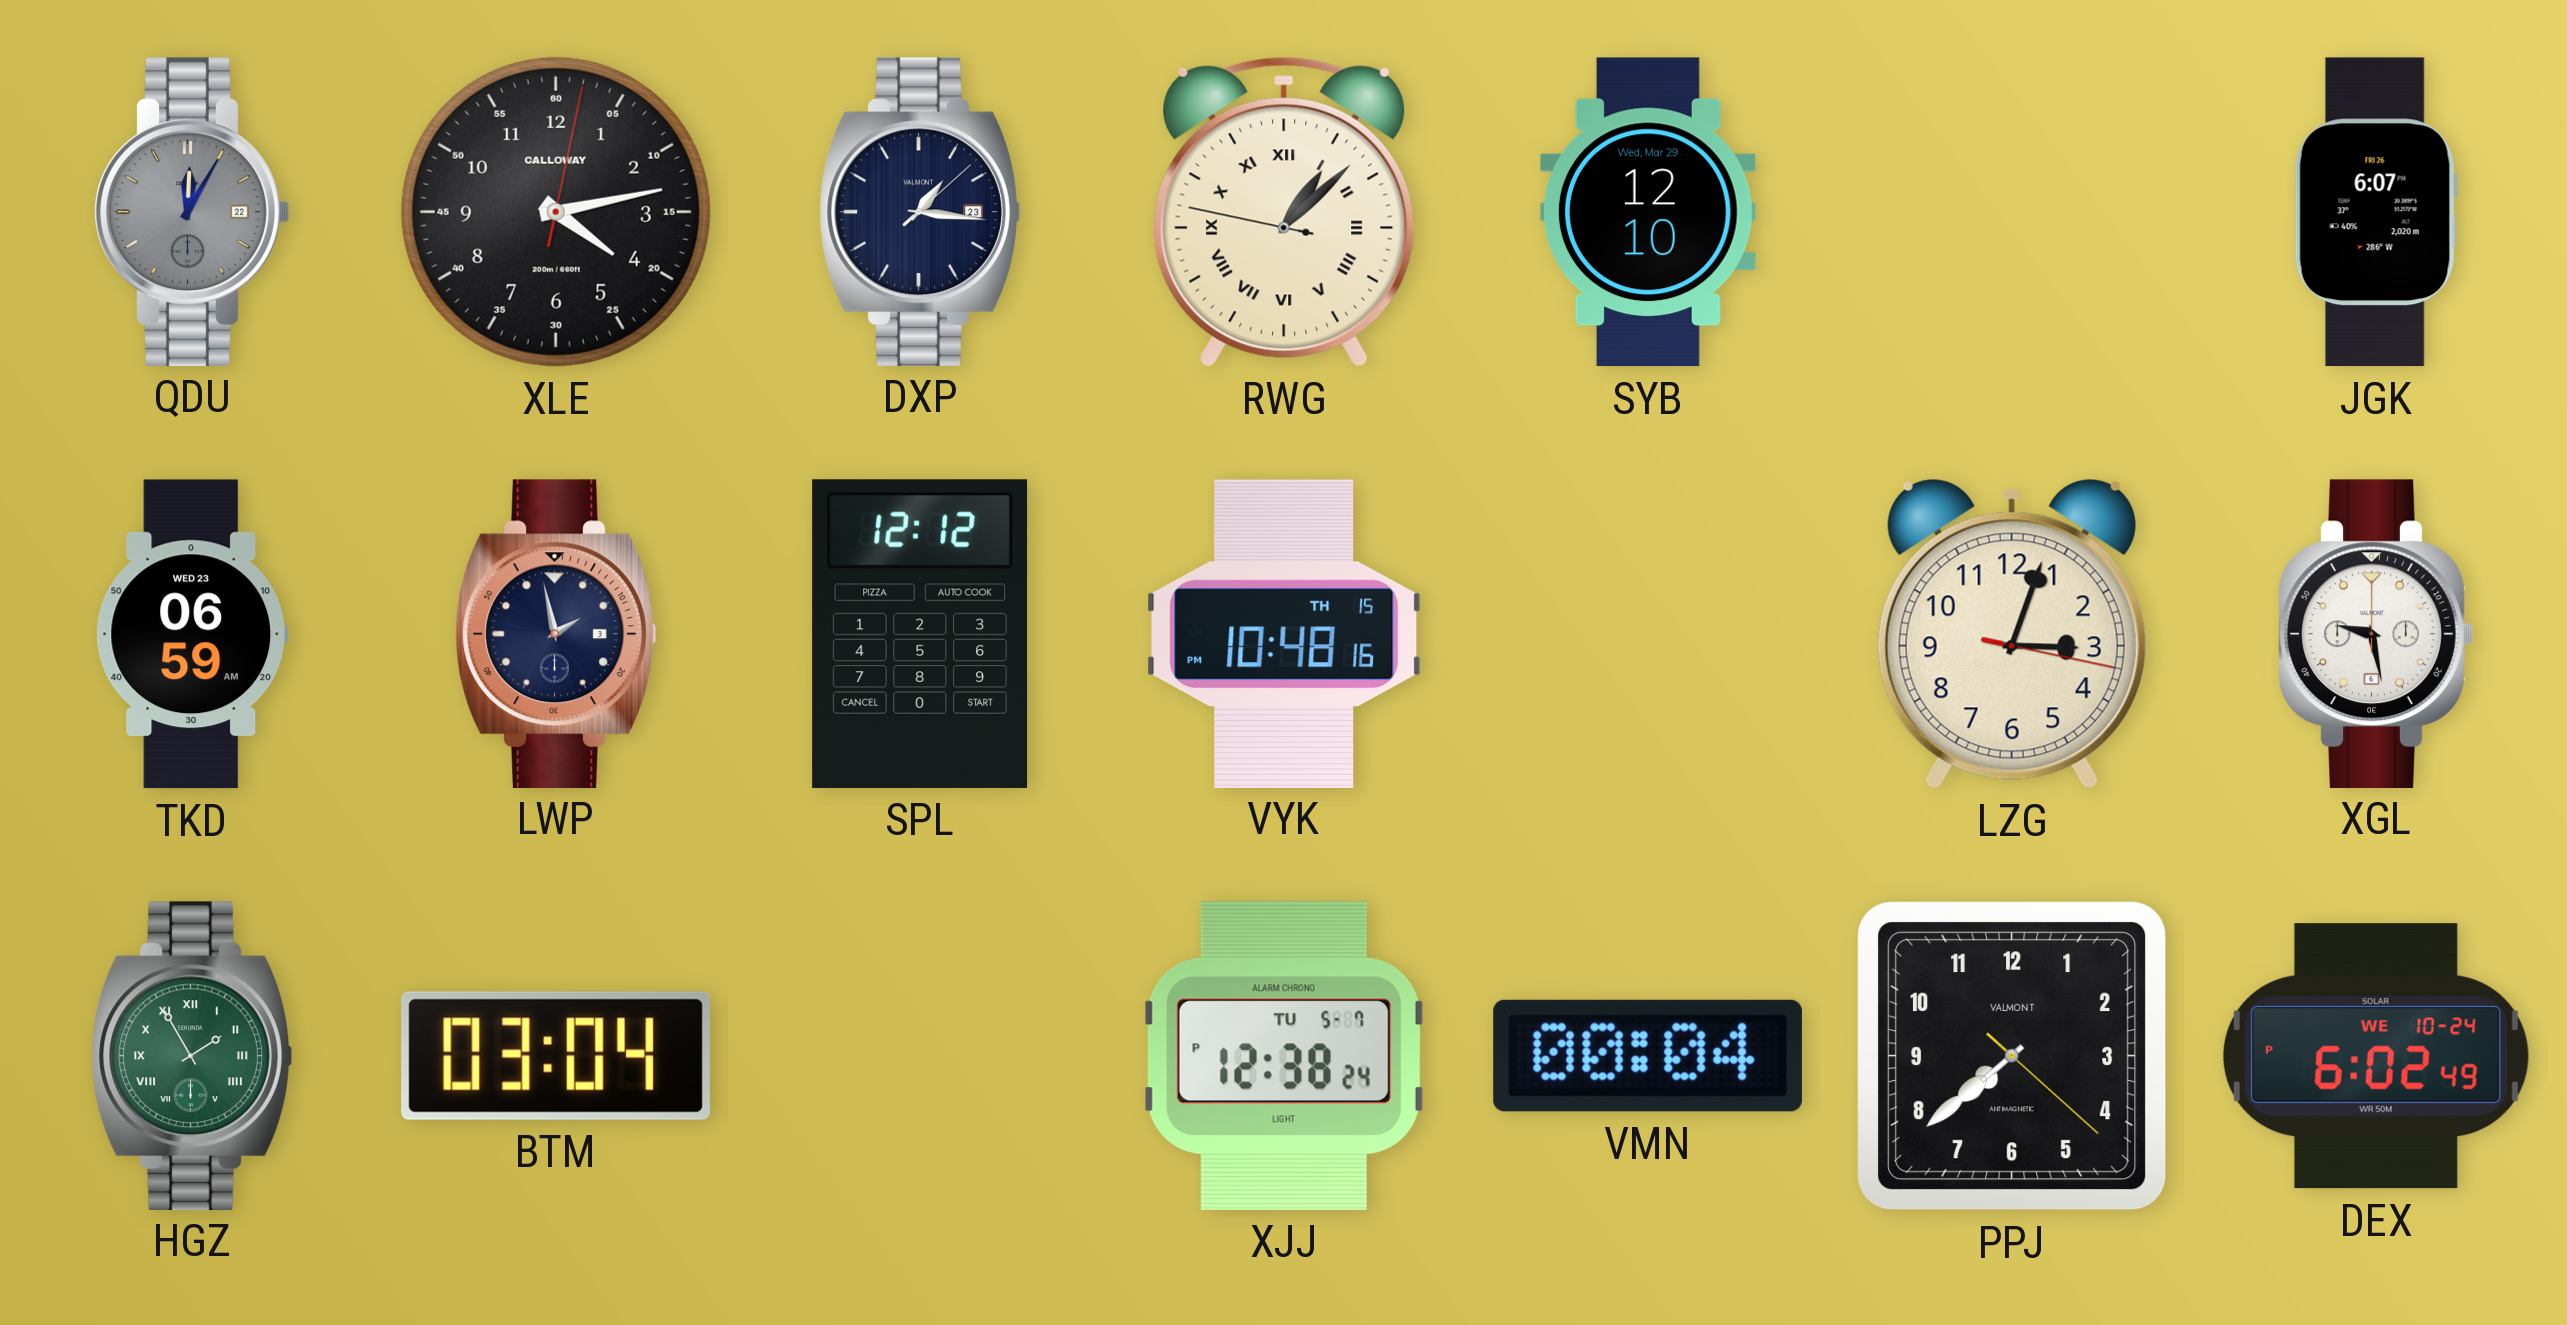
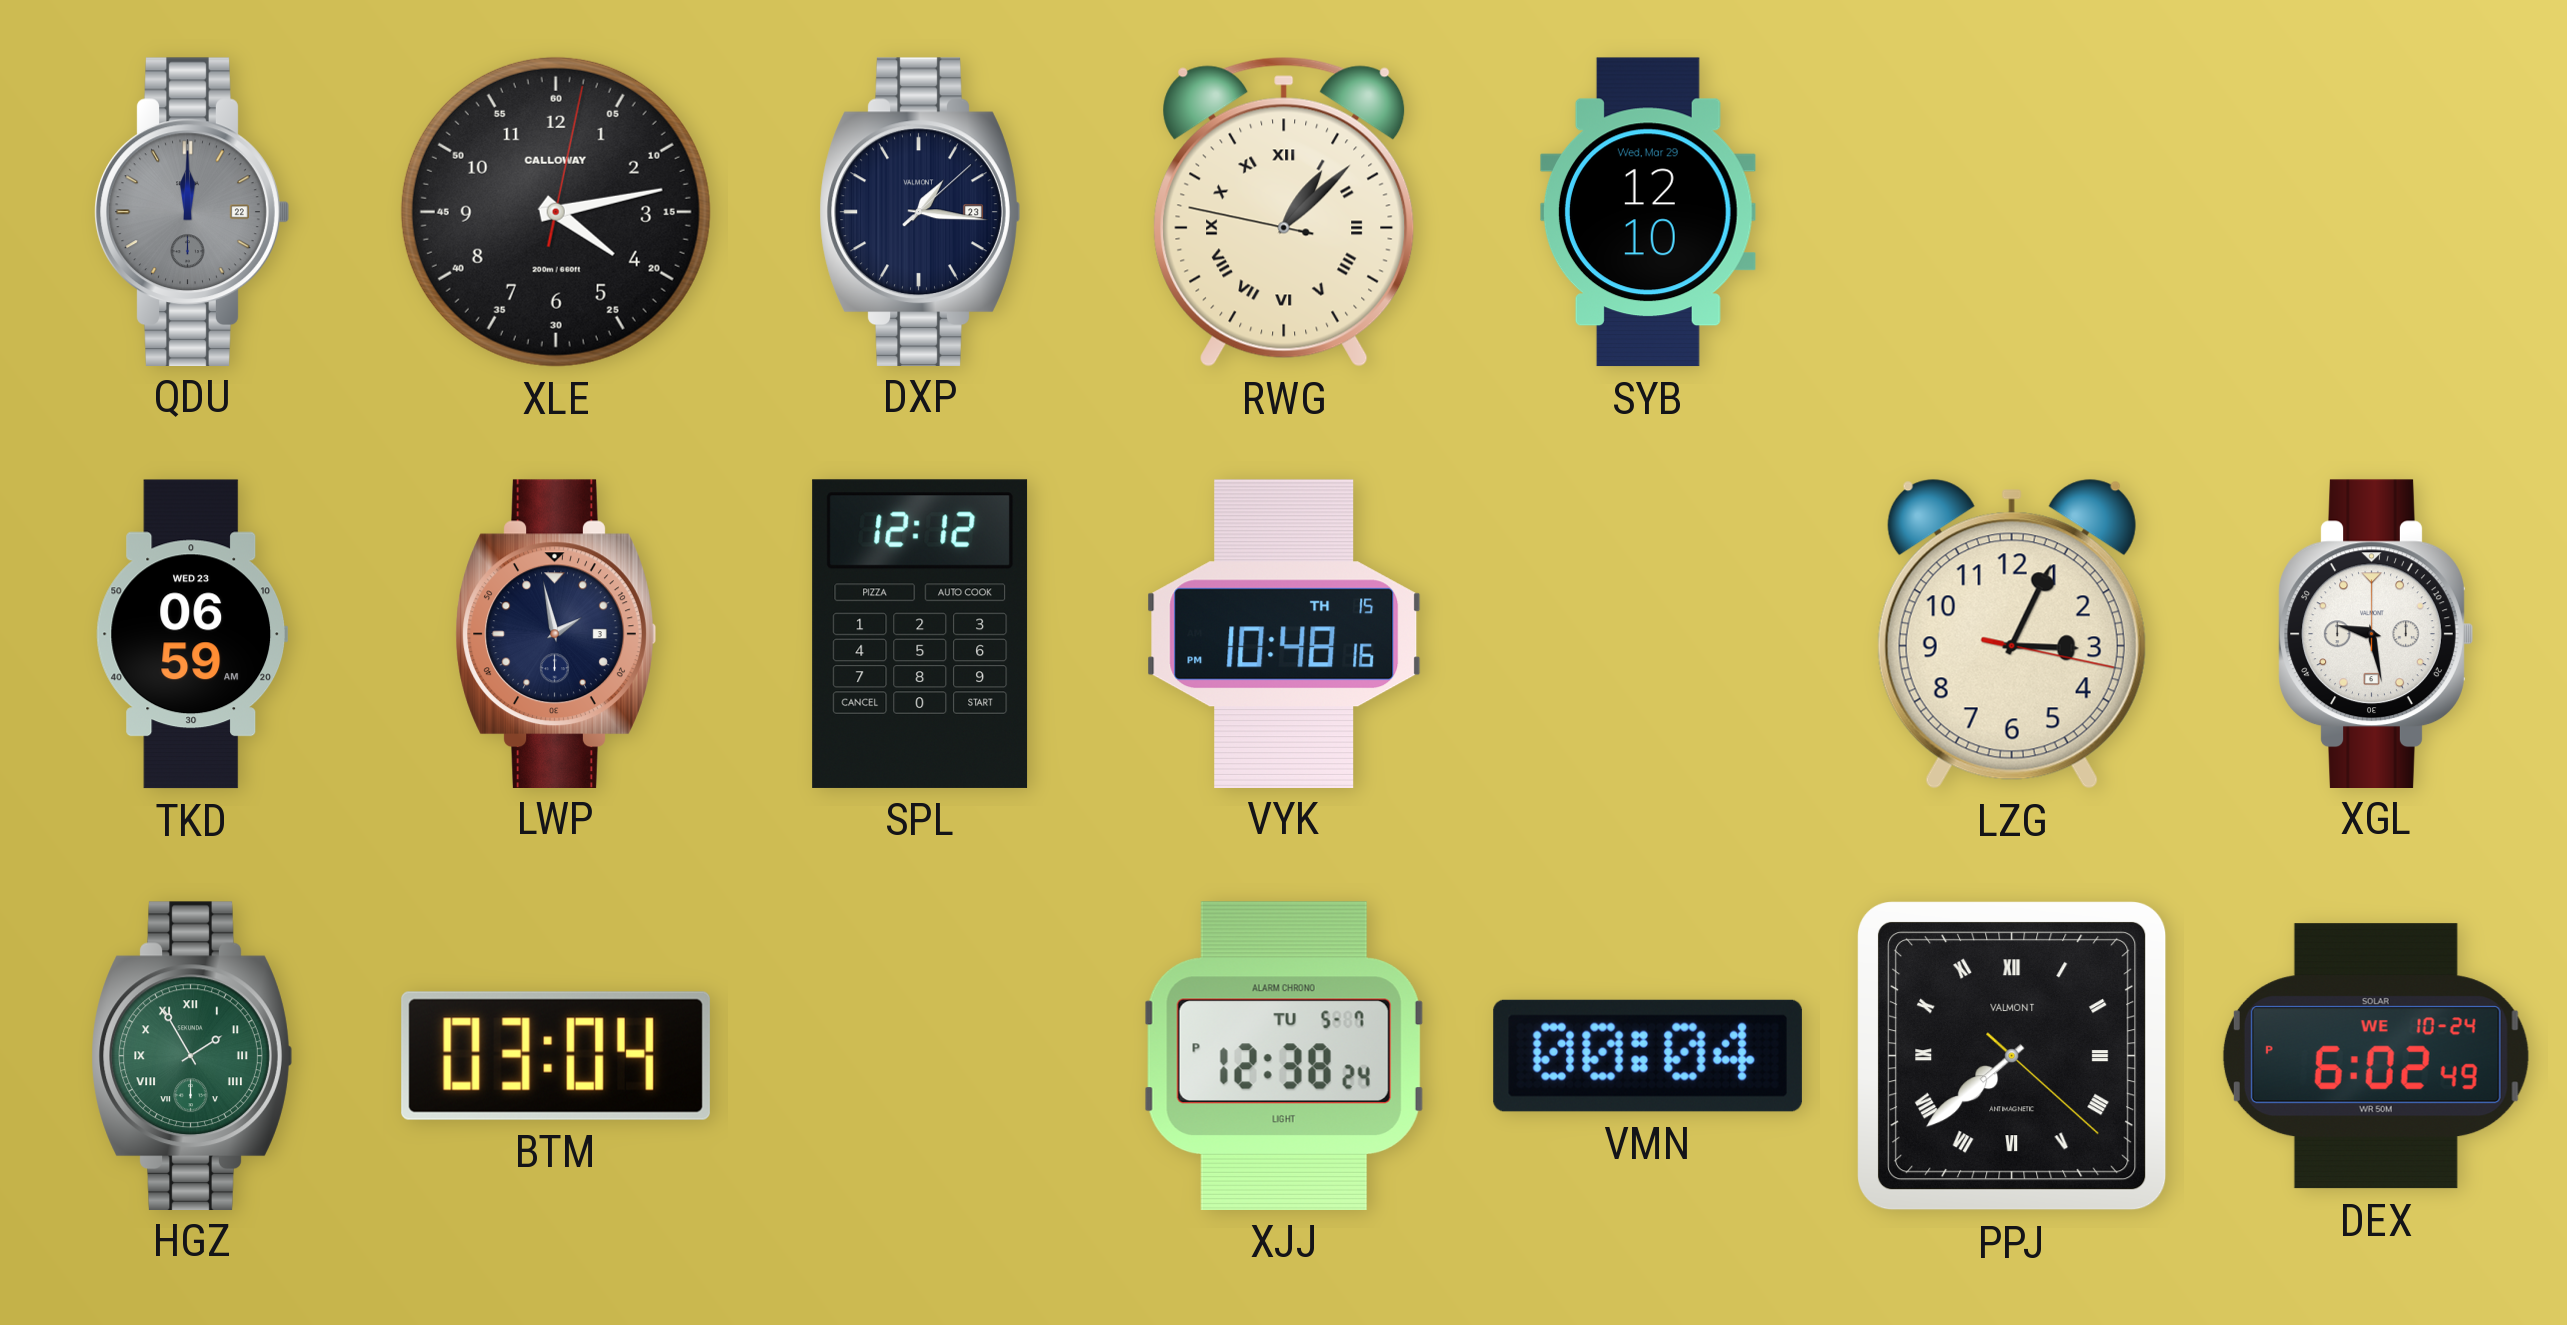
QDU: 12:05 -> 12:00 (192, 211)
JGK: 6:07 -> none (2376, 212)
LZG: 3:03 -> 3:04 (2012, 634)
PPJ numerals: Arabic -> Roman (2013, 1057)
